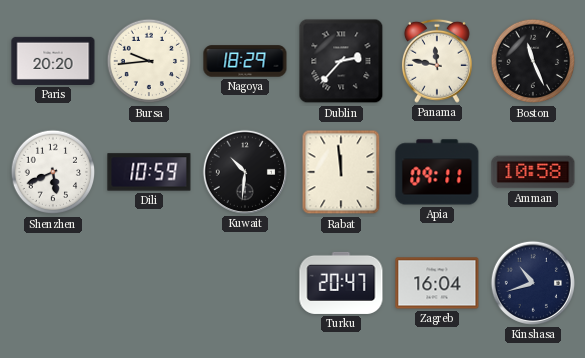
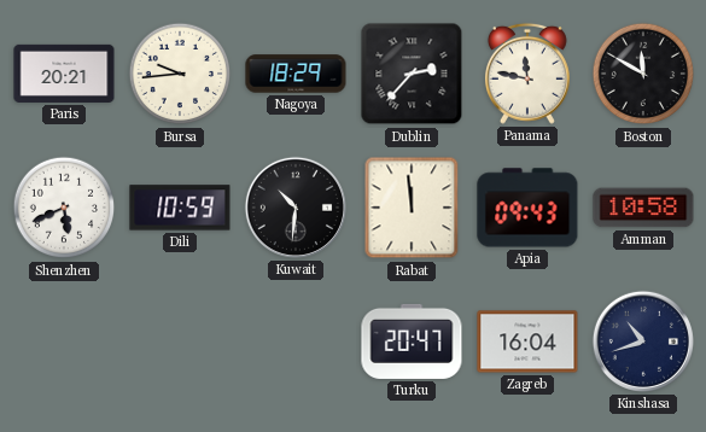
Paris: 20:20 -> 20:21 (64, 74)
Boston: 11:26 -> 11:50 (643, 74)
Apia: 09:11 -> 09:43 (527, 208)
